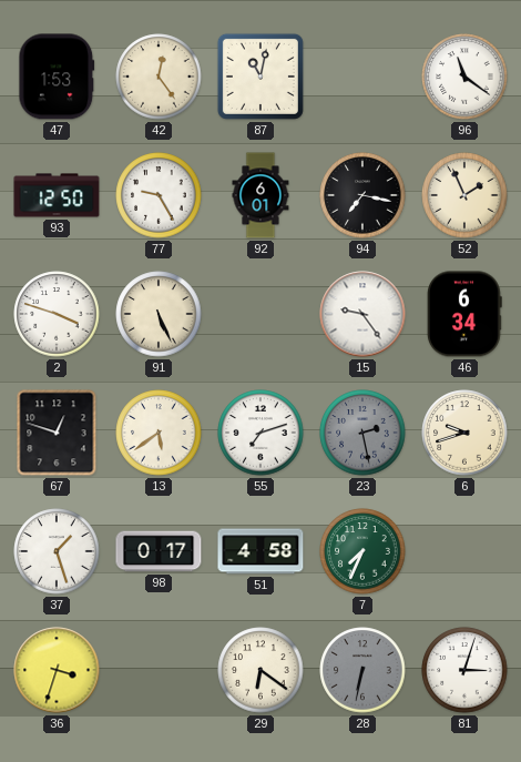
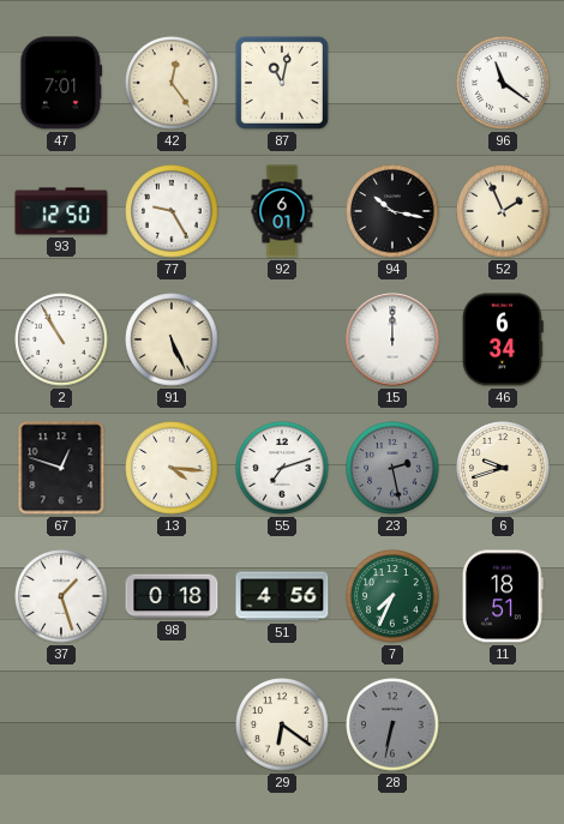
47: 1:53 -> 7:01 (61, 83)
94: 7:17 -> 10:17 (392, 211)
2: 3:48 -> 10:55 (61, 339)
15: 9:24 -> 12:00 (392, 339)
13: 5:39 -> 4:16 (172, 468)
98: 0:17 -> 0:18 (172, 596)
51: 4:58 -> 4:56 (282, 596)
11: none -> 18:51 (503, 596)
36: 3:33 -> none (57, 670)
81: 3:03 -> none (464, 670)
